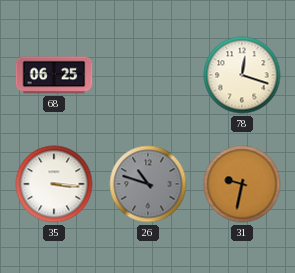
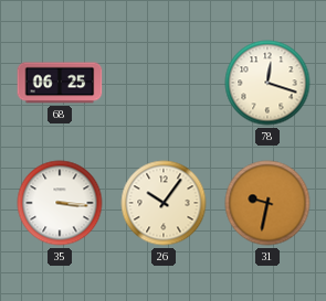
26: 10:48 -> 10:06 (164, 203)
26 dial: grey -> cream (164, 203)
